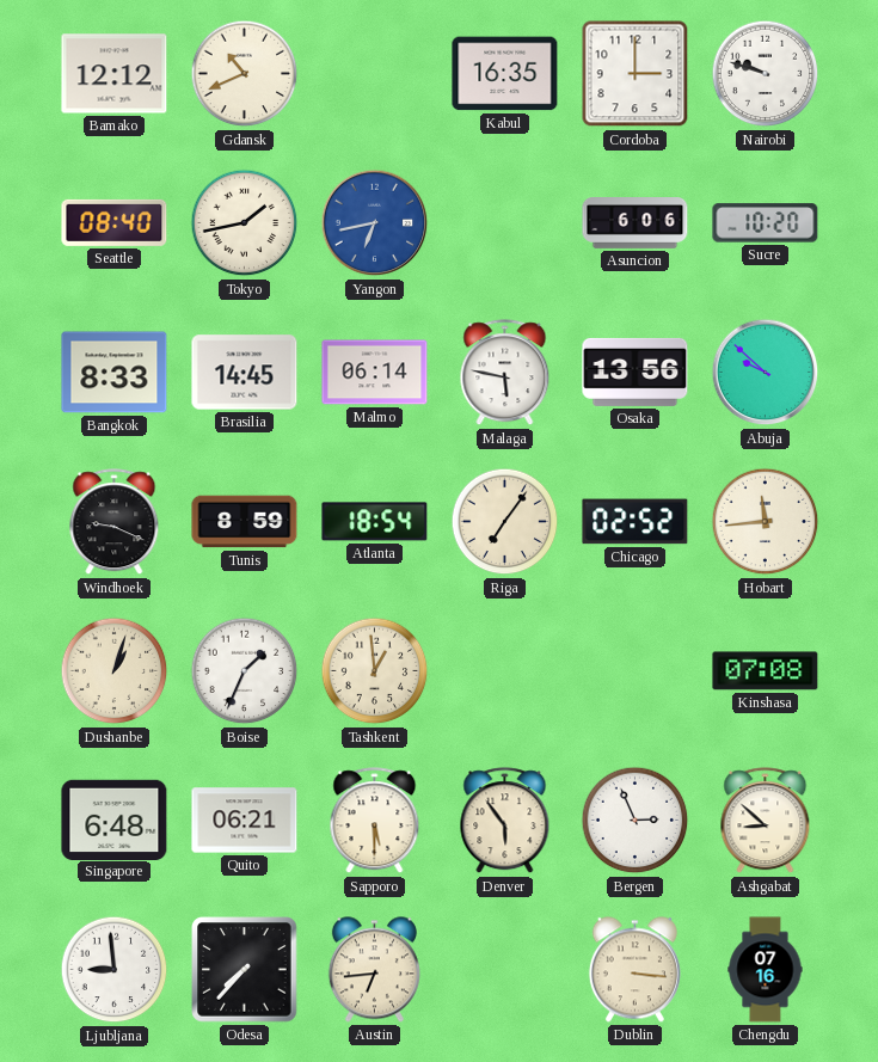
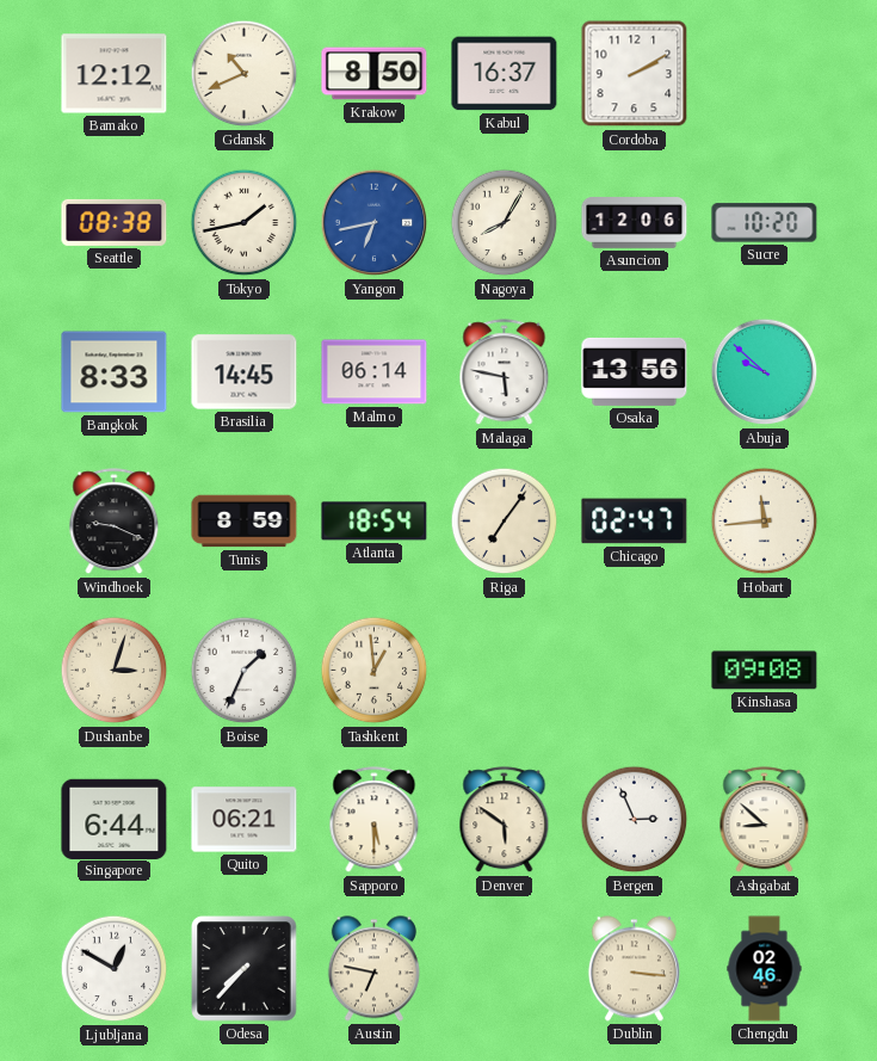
Krakow: none -> 8:50 (375, 74)
Kabul: 16:35 -> 16:37 (505, 74)
Cordoba: 3:00 -> 2:10 (635, 74)
Nairobi: 9:48 -> none (766, 74)
Seattle: 08:40 -> 08:38 (115, 222)
Nagoya: none -> 8:05 (505, 223)
Asuncion: 6:06 -> 12:06 (635, 223)
Chicago: 02:52 -> 02:47 (635, 522)
Dushanbe: 1:03 -> 3:03 (115, 671)
Kinshasa: 07:08 -> 09:08 (765, 671)
Singapore: 6:48 -> 6:44 (115, 819)
Denver: 5:54 -> 5:51 (505, 820)
Ljubljana: 8:59 -> 12:50 (115, 969)
Austin: 6:44 -> 6:47 (373, 969)
Chengdu: 07:16 -> 02:46 (765, 969)
